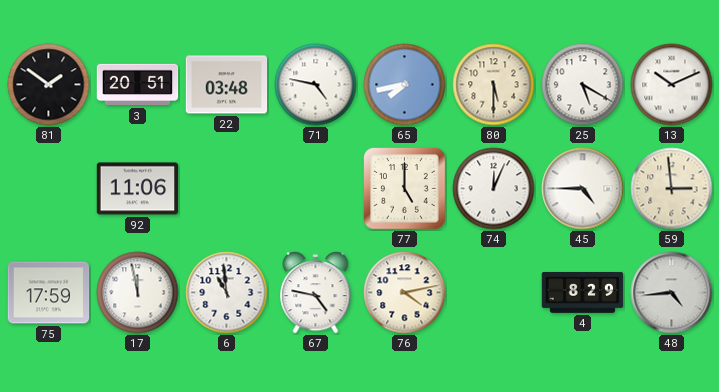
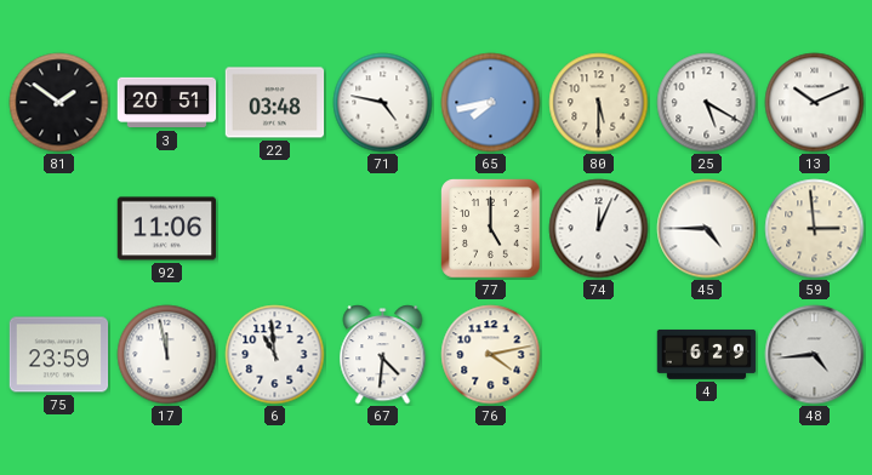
75: 17:59 -> 23:59 (59, 355)
67: 4:47 -> 4:31 (383, 355)
4: 8:29 -> 6:29 (707, 354)
